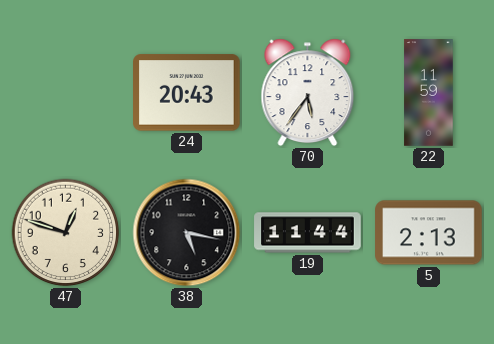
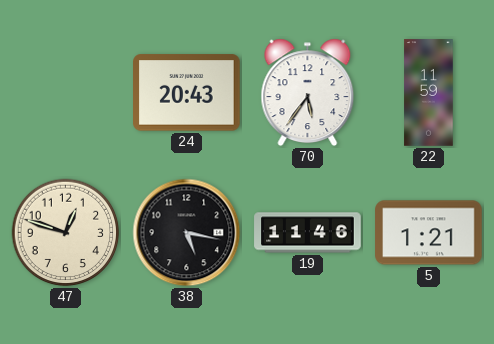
19: 11:44 -> 11:46 (308, 233)
5: 2:13 -> 1:21 (429, 233)
